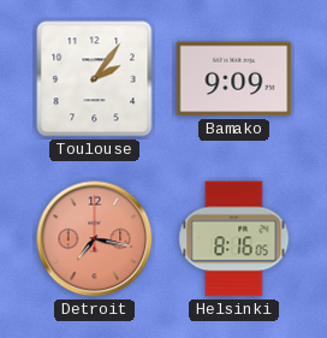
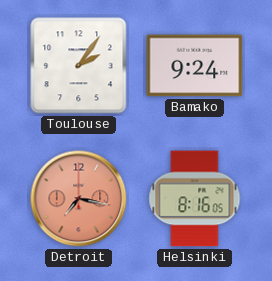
Bamako: 9:09 -> 9:24 (195, 66)
